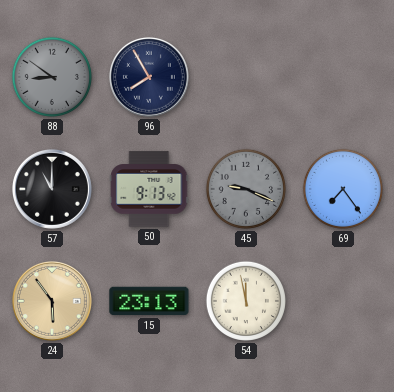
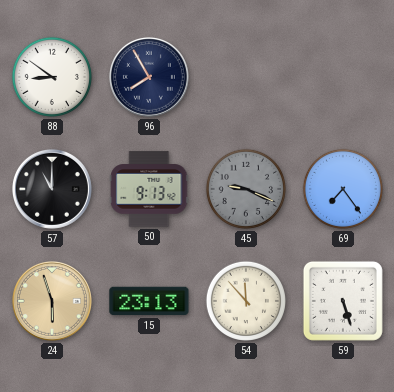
88 dial: grey -> white (52, 77)
24: 5:54 -> 5:57 (52, 301)
54: 11:58 -> 11:53 (246, 301)
59: none -> 5:27 (343, 301)
